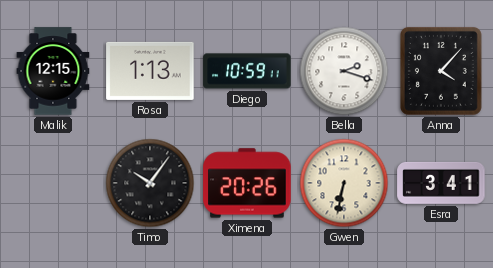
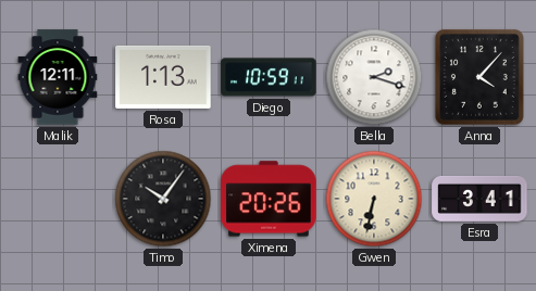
Malik: 12:15 -> 12:11 (58, 77)
